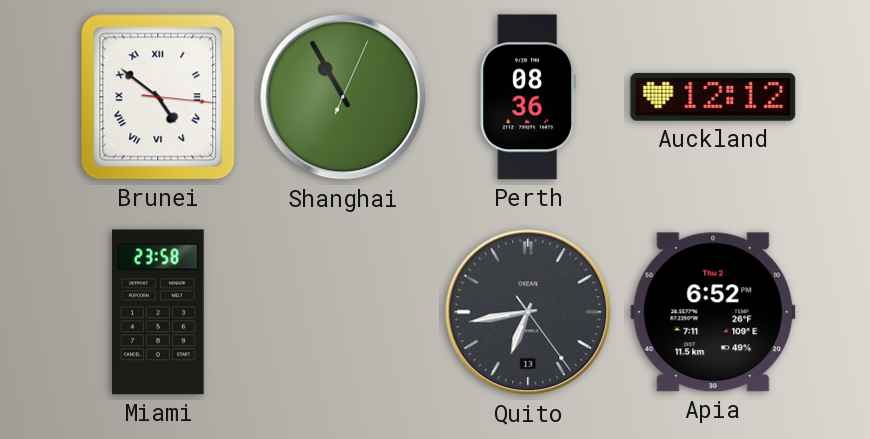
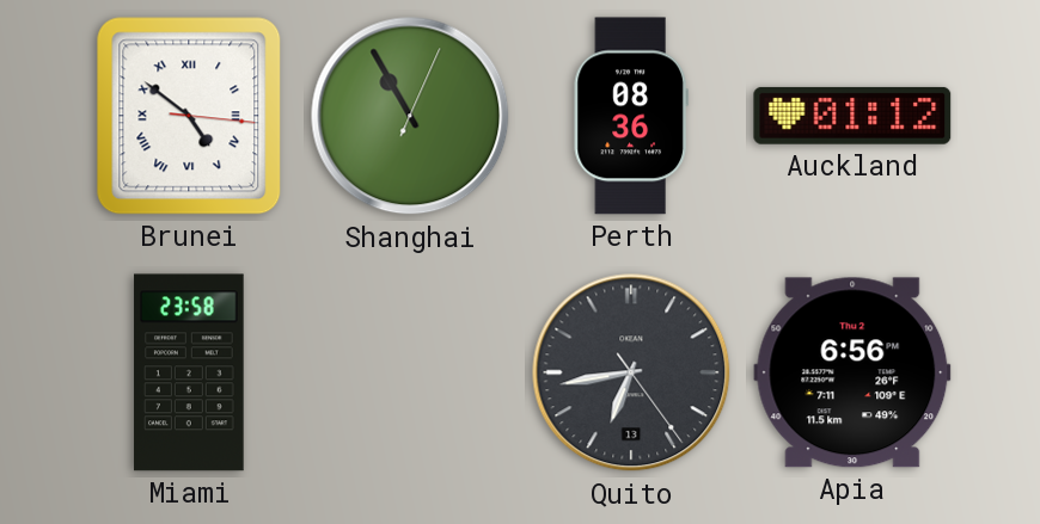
Auckland: 12:12 -> 01:12 (852, 116)
Apia: 6:52 -> 6:56 (852, 372)
